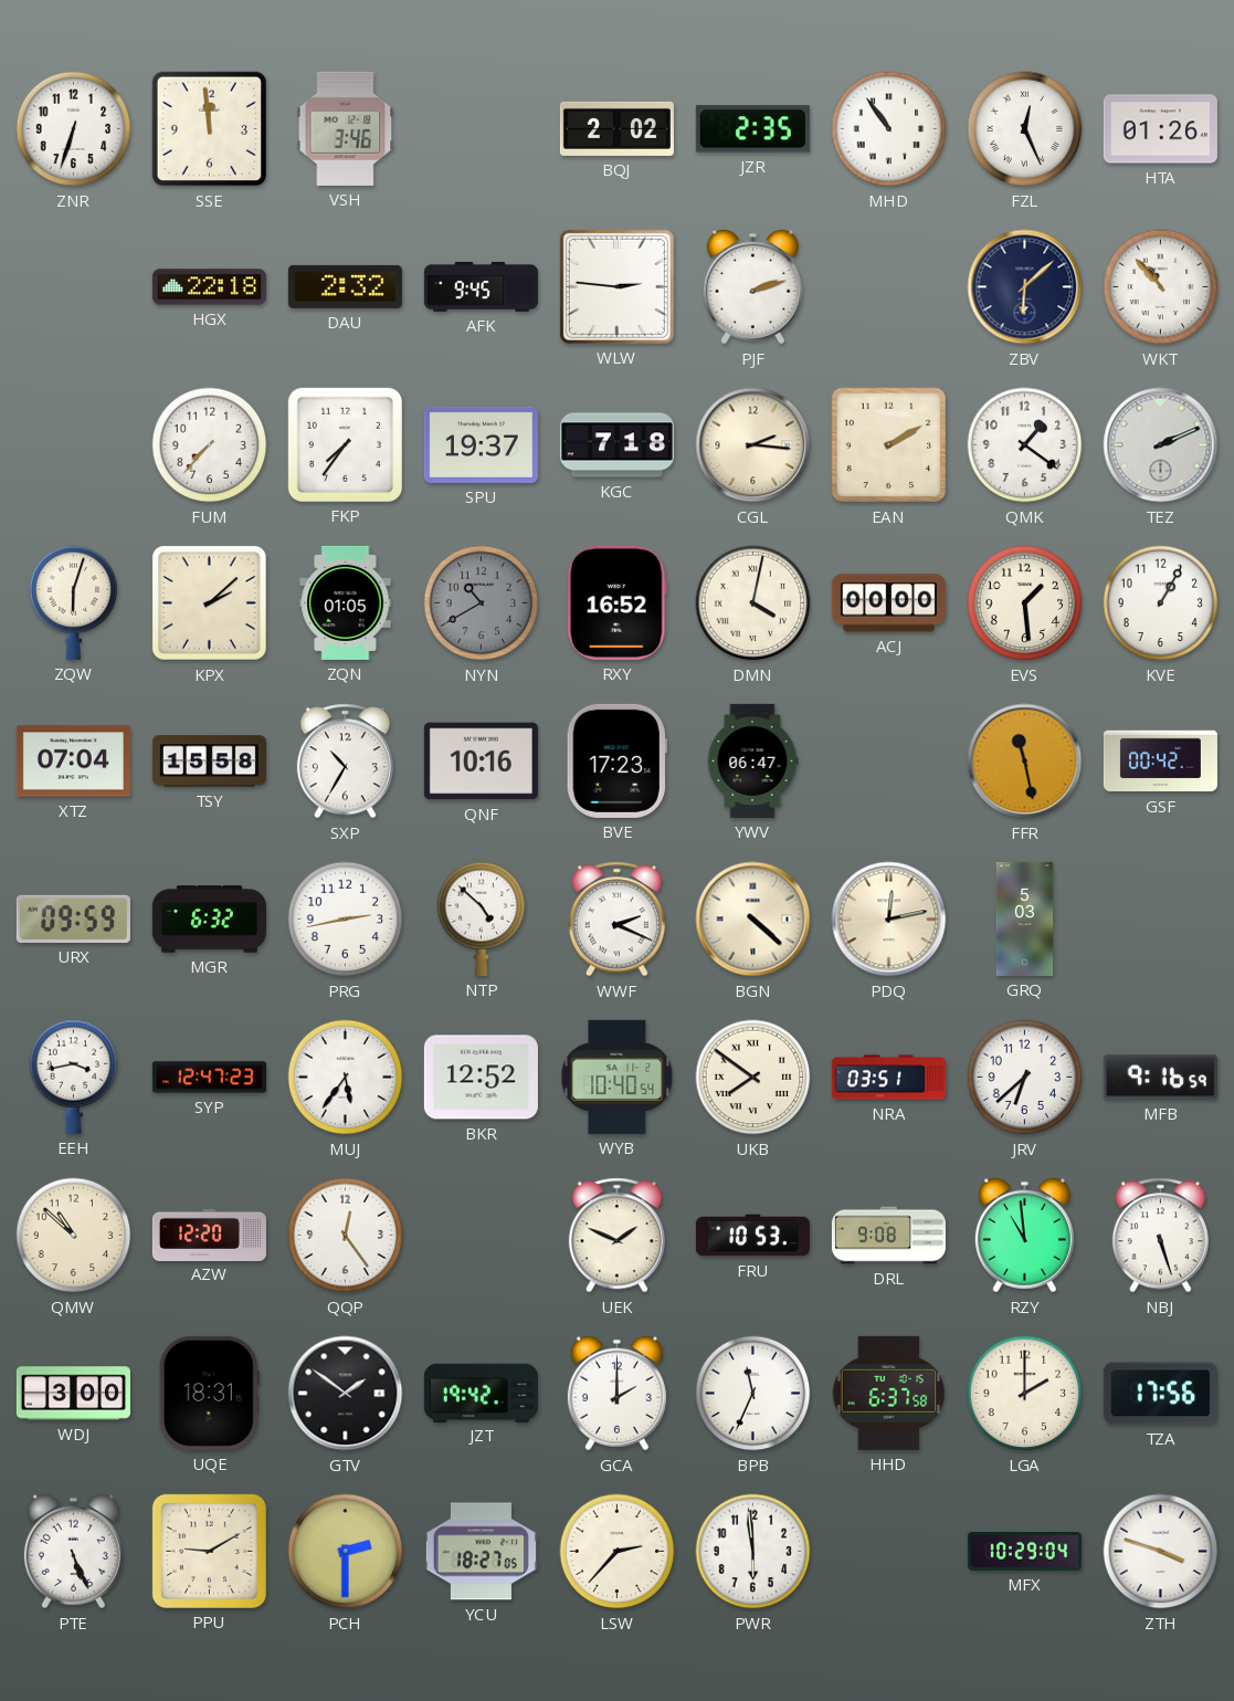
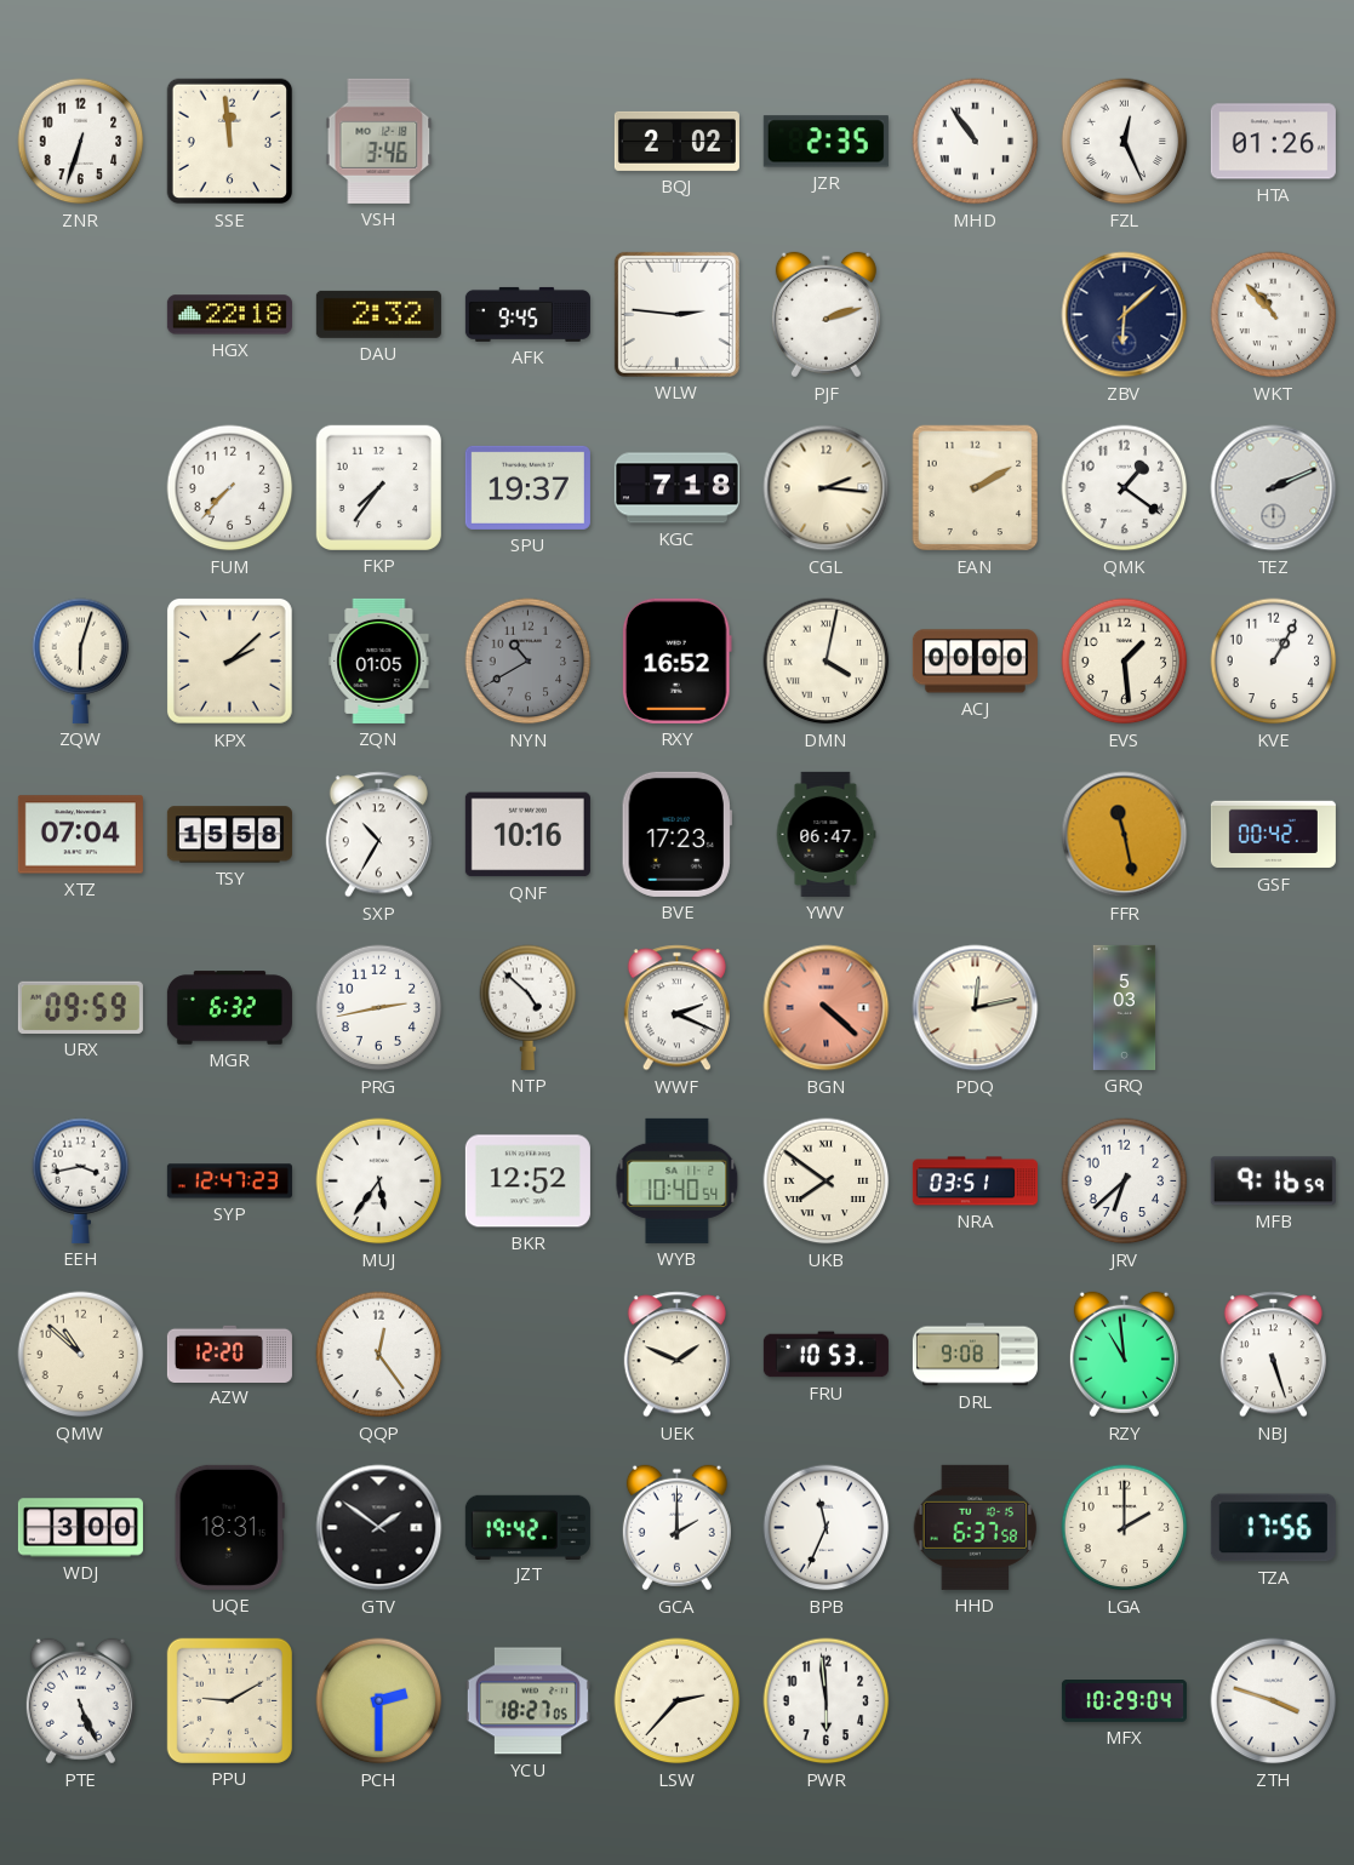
BGN dial: cream -> salmon (827, 1008)
